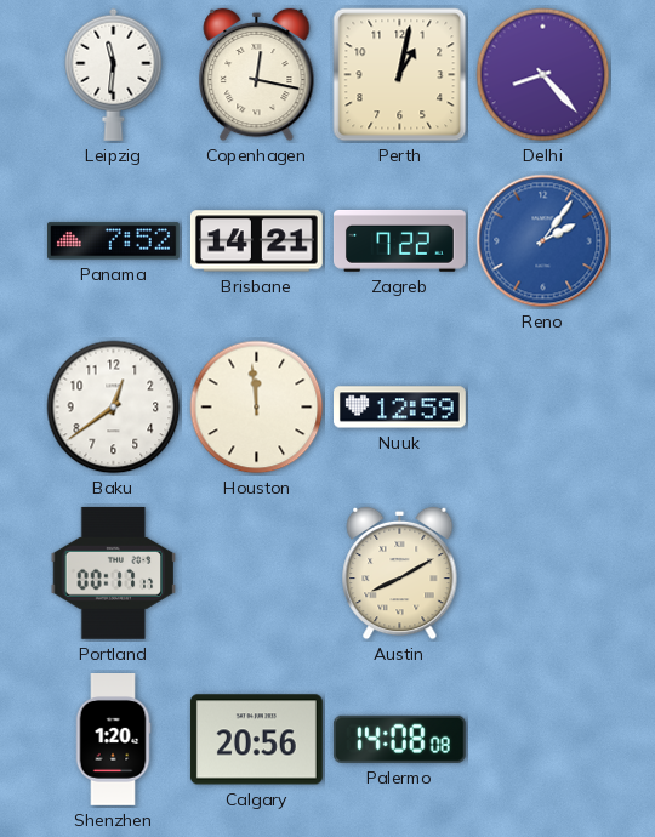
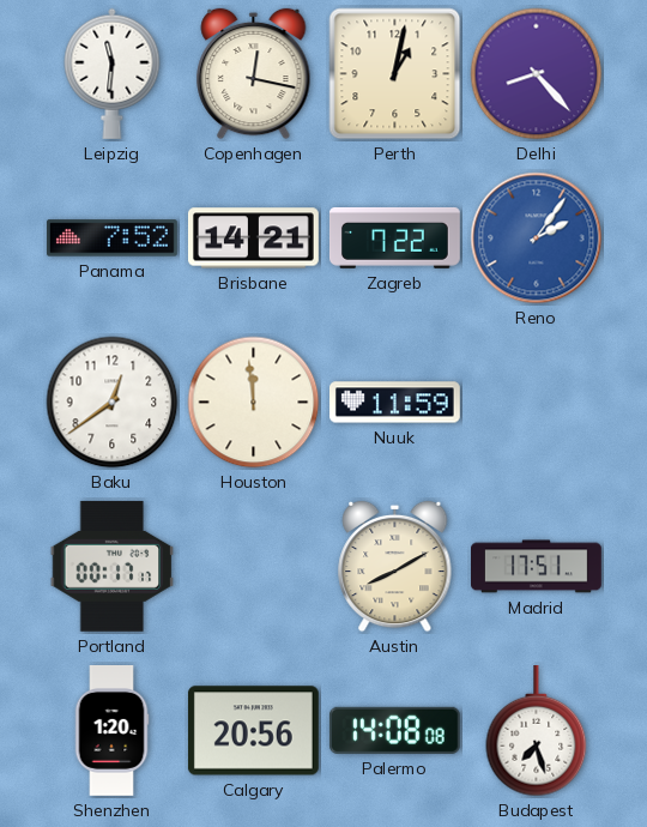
Nuuk: 12:59 -> 11:59 (395, 403)
Madrid: none -> 17:51 (537, 567)
Budapest: none -> 7:27 (537, 731)
